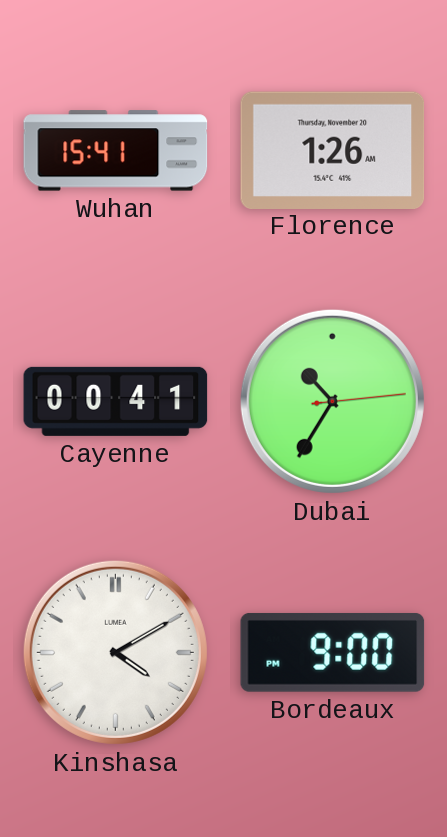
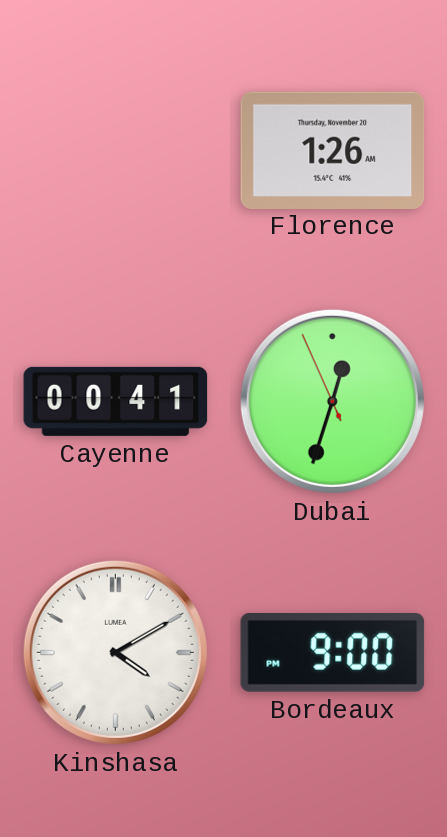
Wuhan: 15:41 -> none (116, 151)
Dubai: 10:35 -> 12:32 (332, 401)
